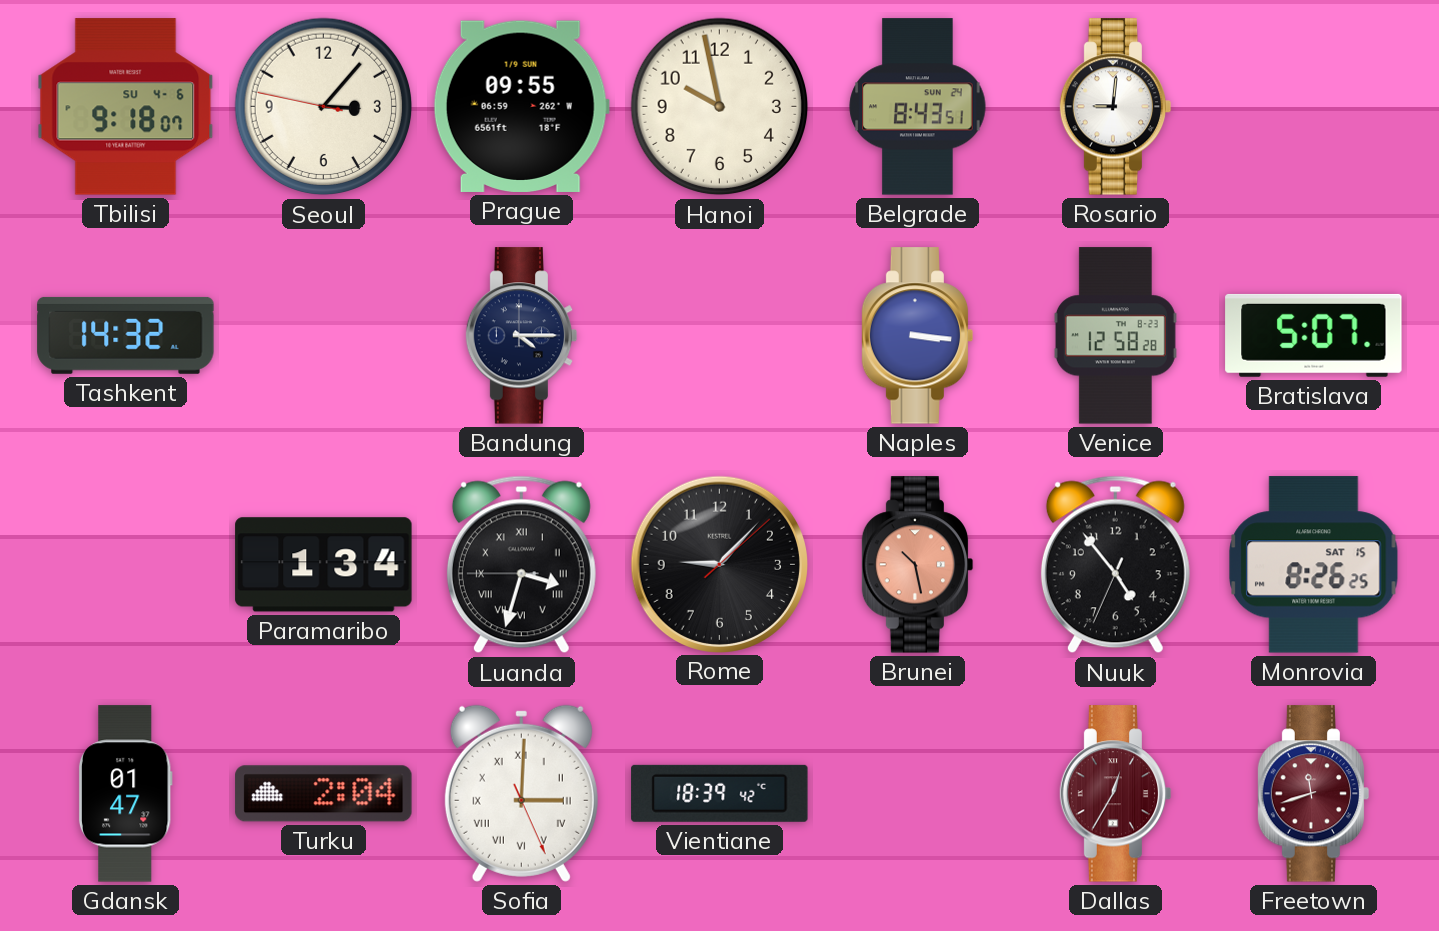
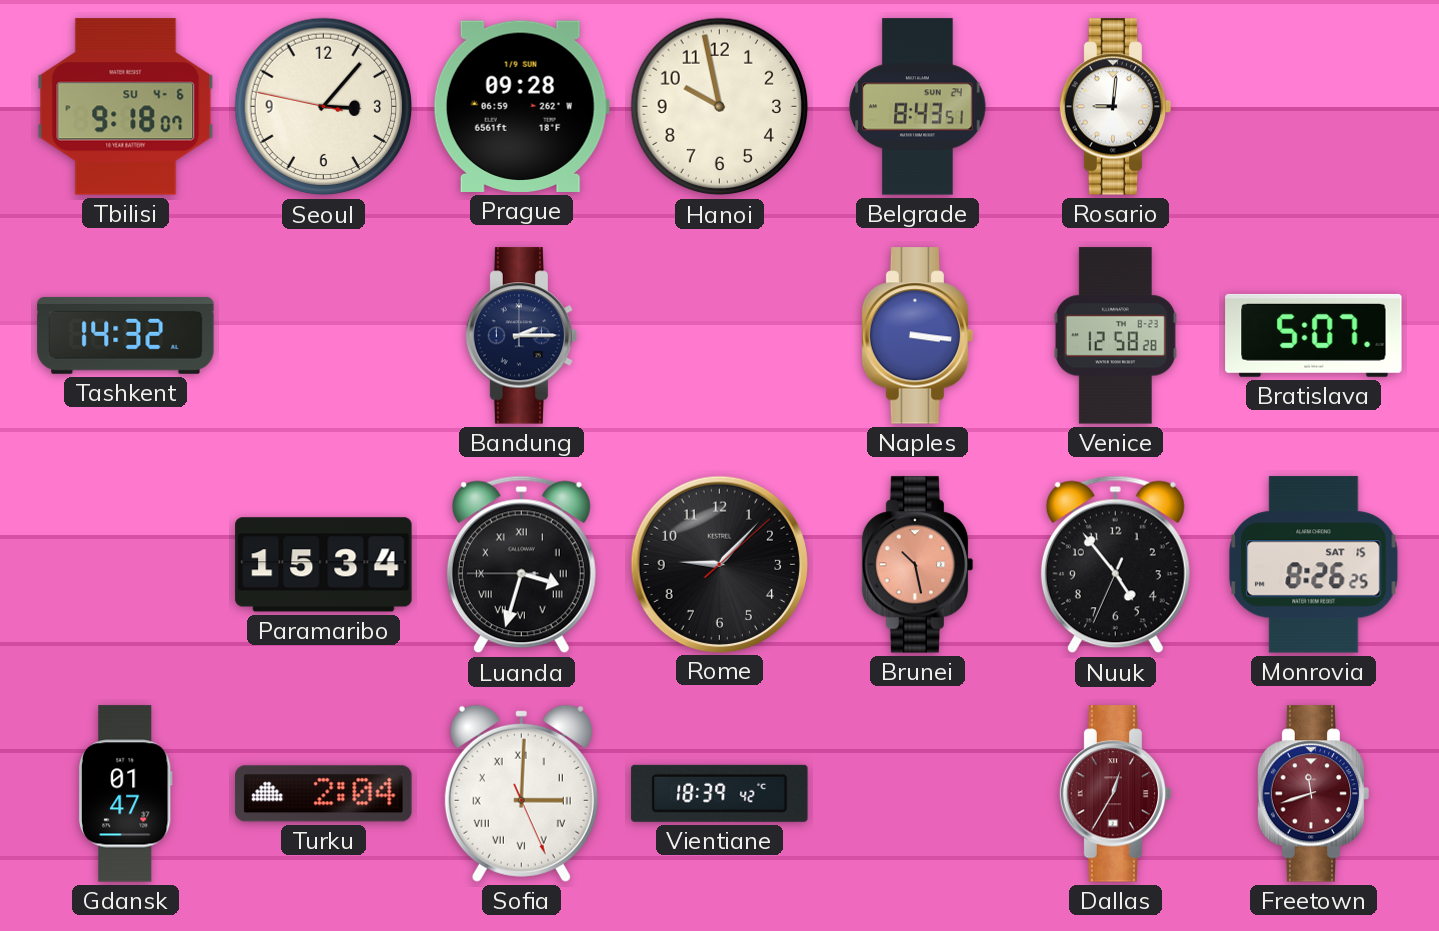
Prague: 09:55 -> 09:28 (521, 106)
Bandung: 4:15 -> 2:15 (522, 336)
Paramaribo: 1:34 -> 15:34 (324, 565)
